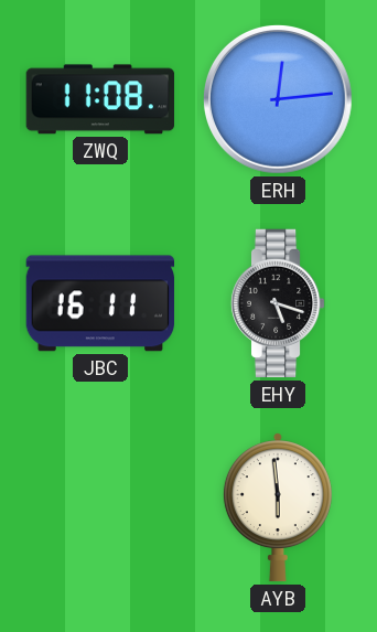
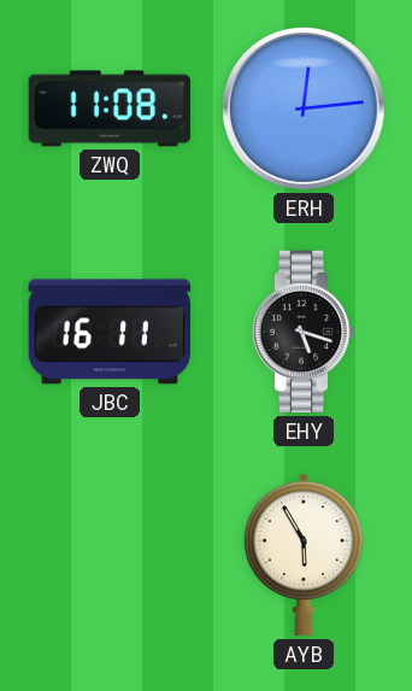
AYB: 5:59 -> 5:55 (304, 555)
